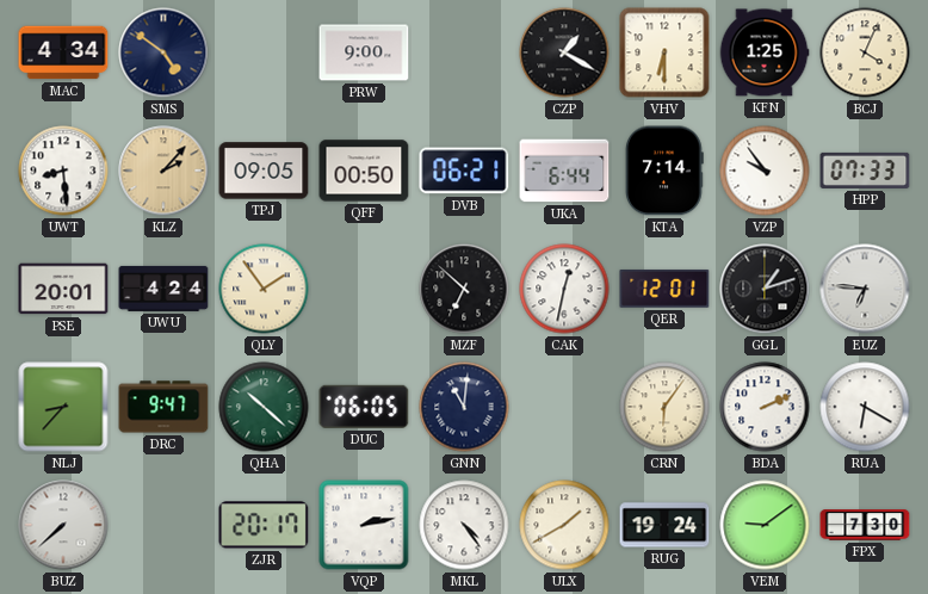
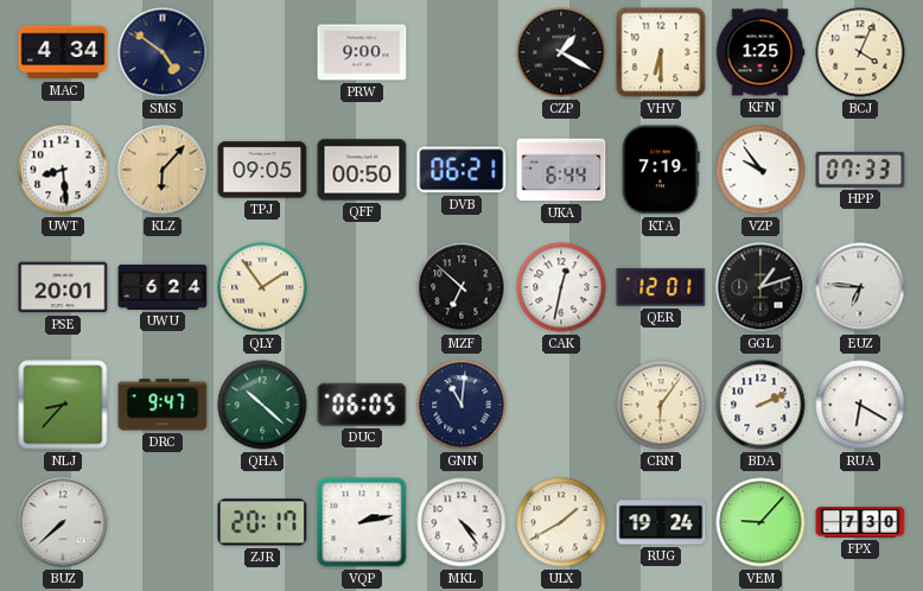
KLZ: 2:07 -> 6:07 (163, 170)
KTA: 7:14 -> 7:19 (661, 170)
UWU: 4:24 -> 6:24 (163, 287)
VEM: 9:09 -> 9:07 (760, 522)
